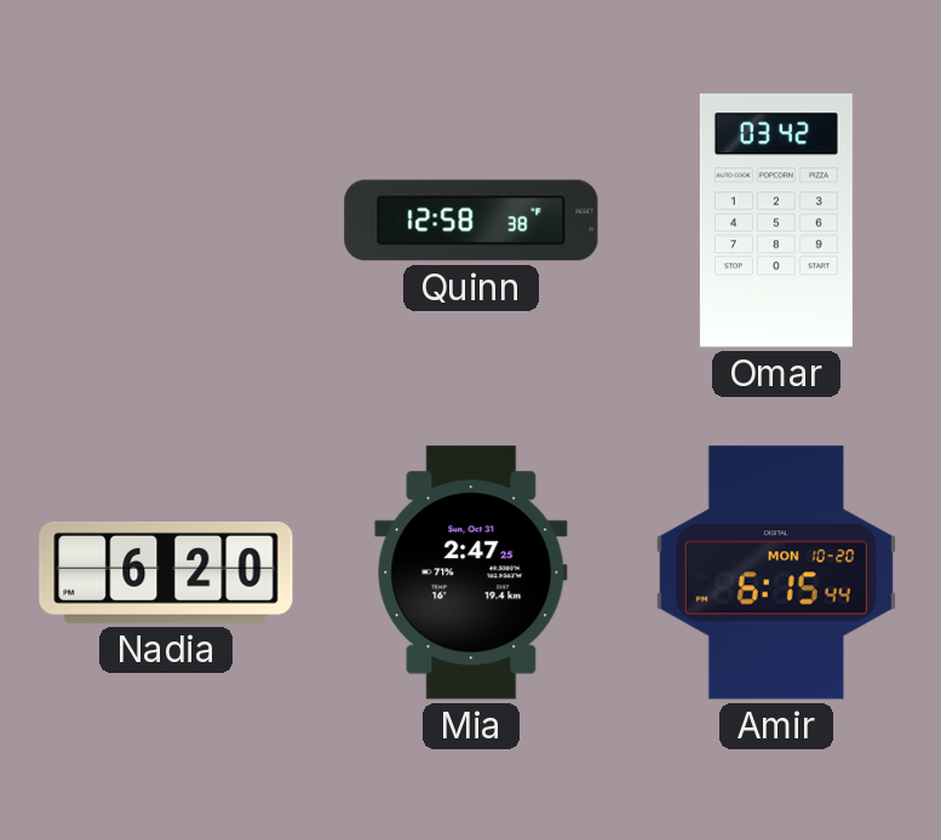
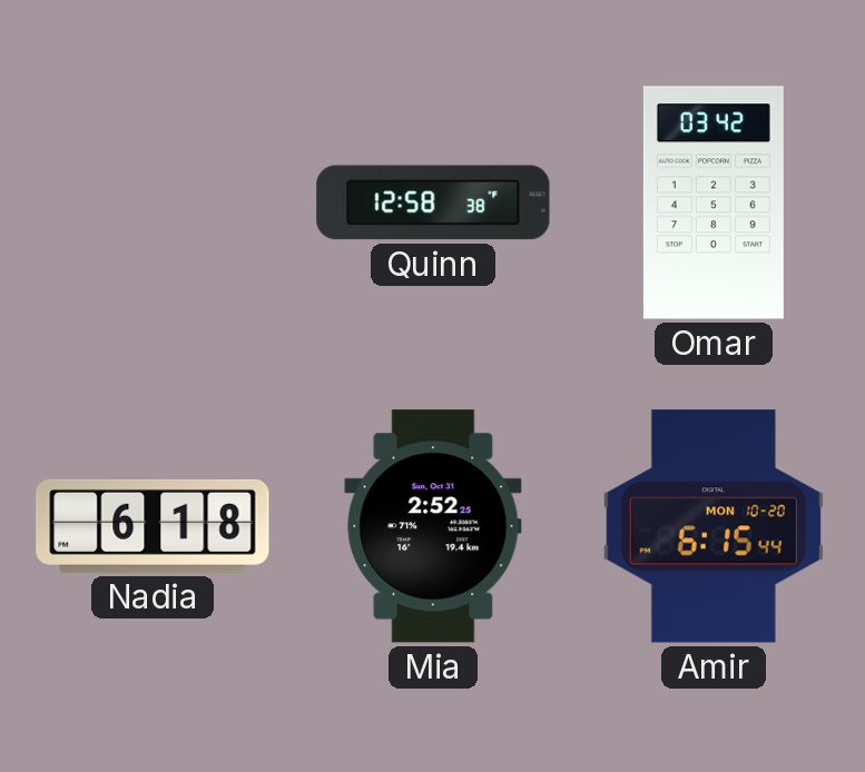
Nadia: 6:20 -> 6:18 (153, 526)
Mia: 2:47 -> 2:52 (433, 526)
